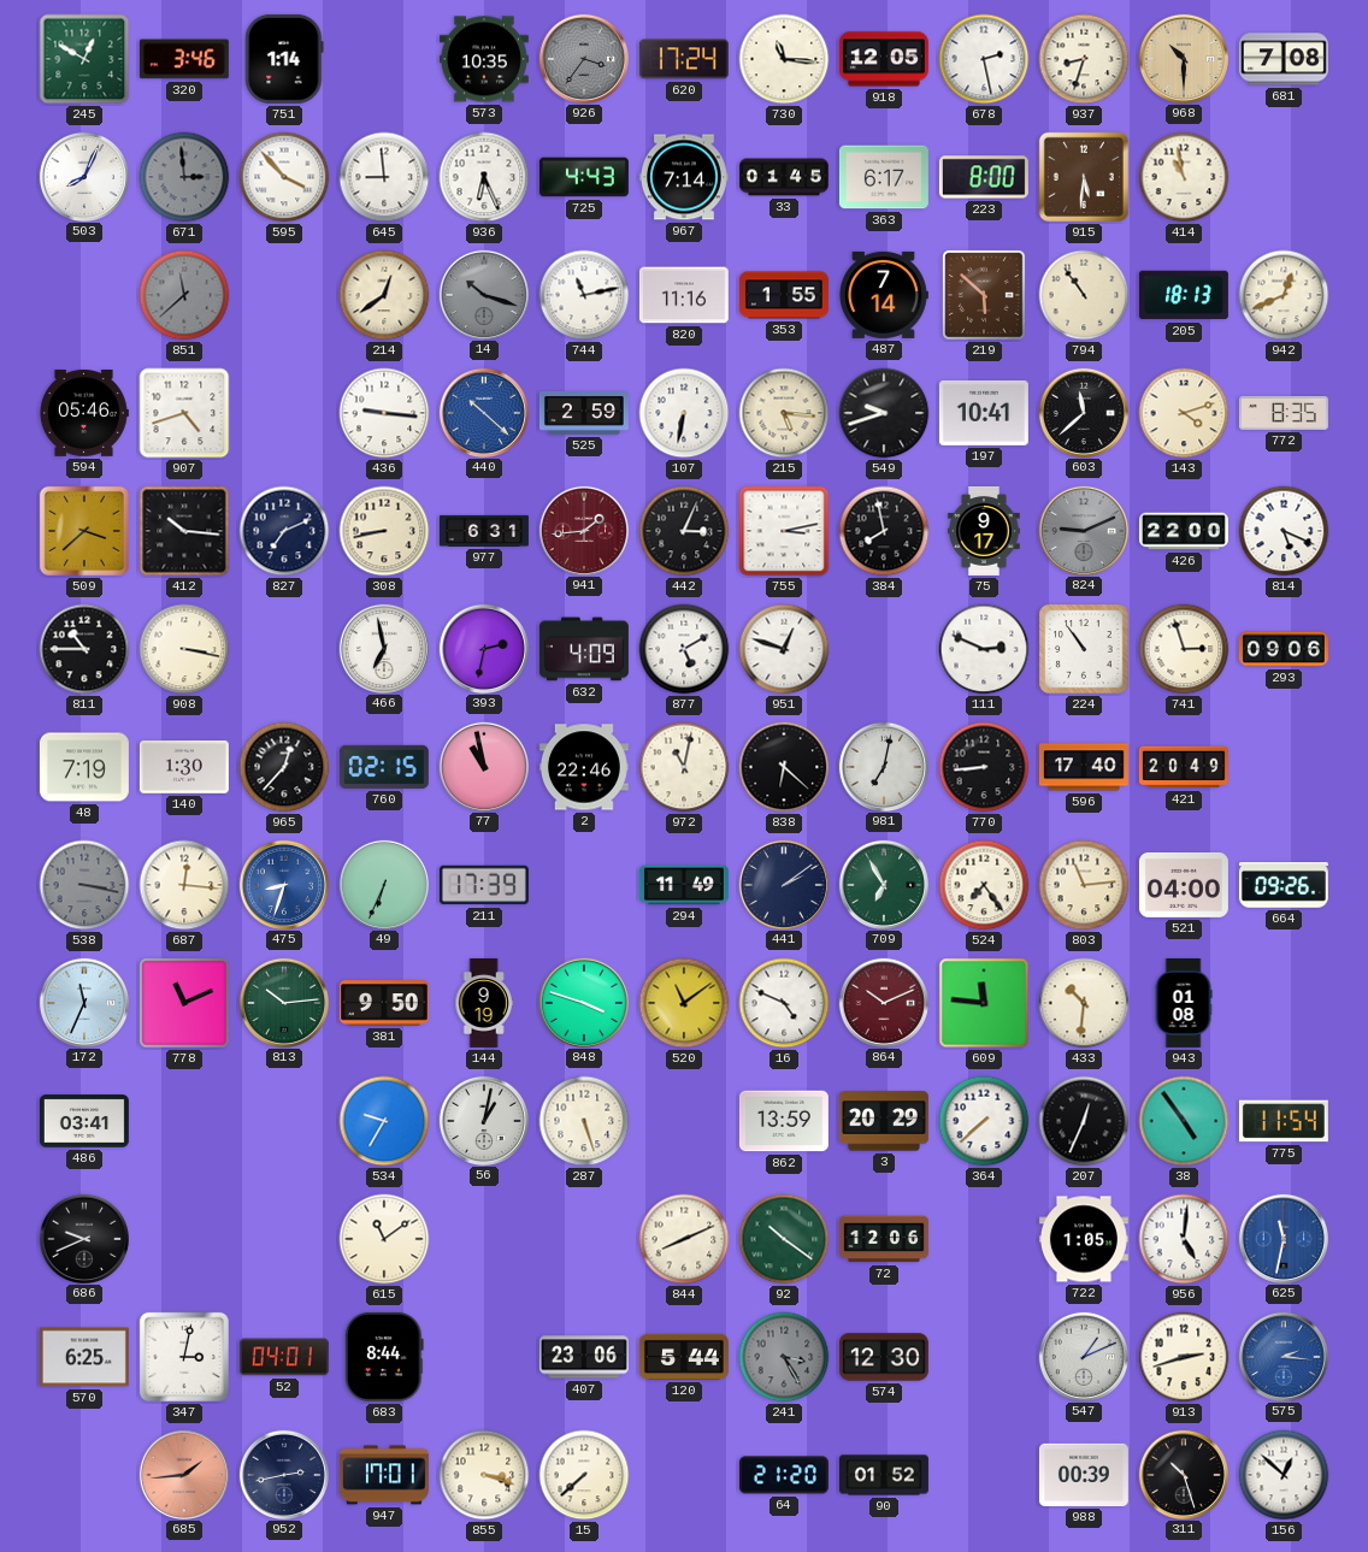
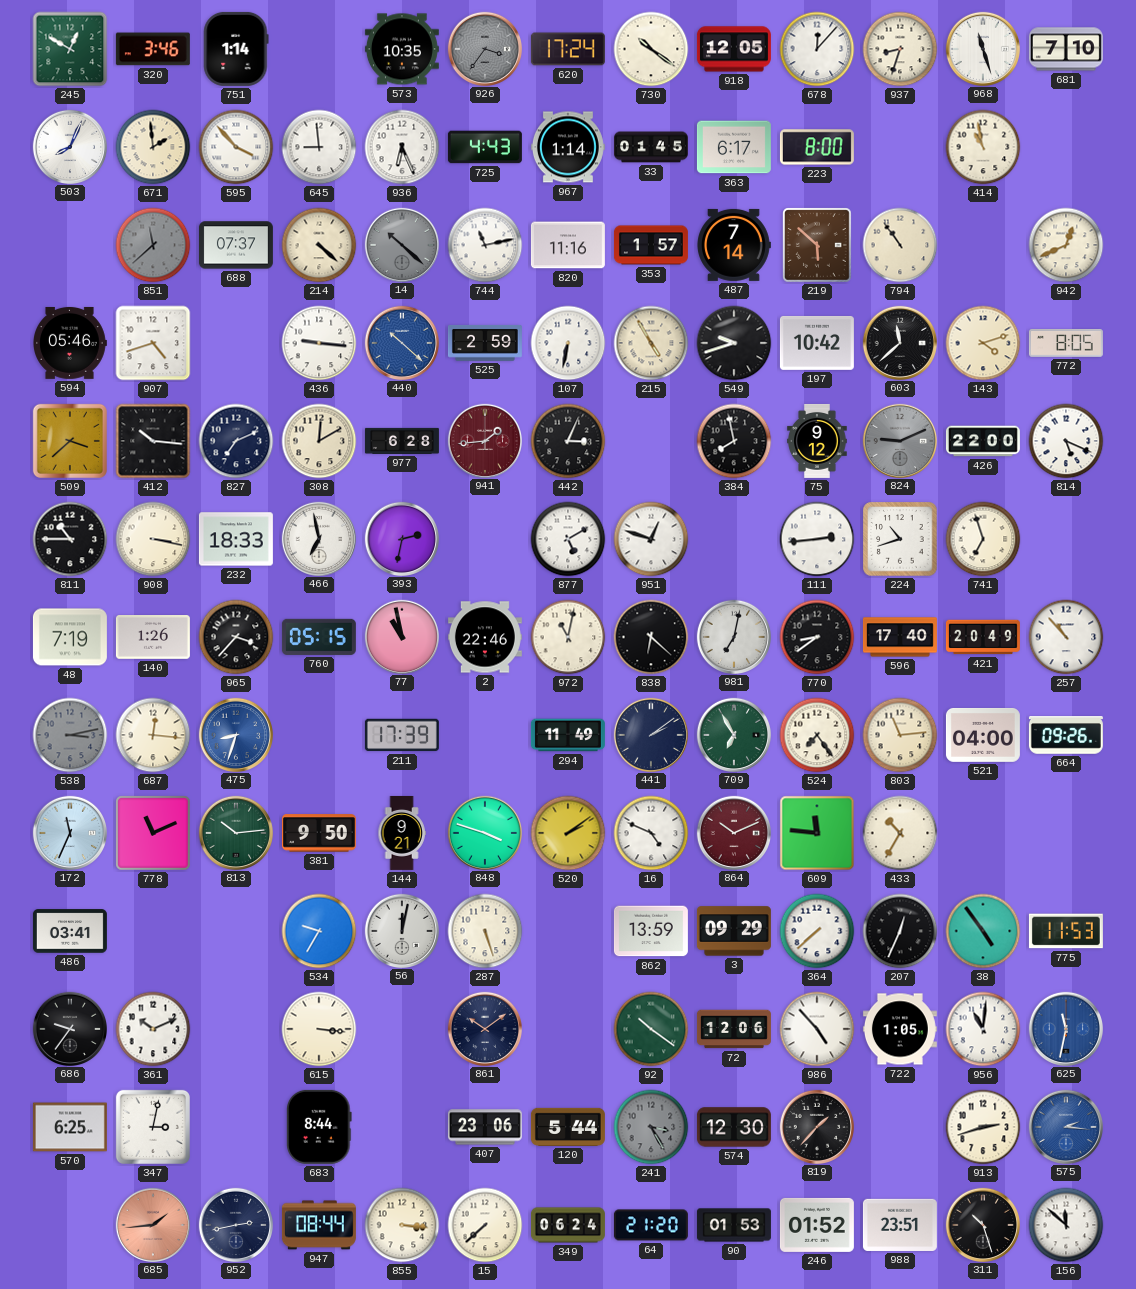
730: 11:16 -> 10:21 (651, 49)
678: 2:28 -> 12:07 (817, 49)
968: 10:30 -> 11:27 (982, 48)
968 dial: champagne -> white (982, 48)
681: 7:08 -> 7:10 (1066, 49)
671: 2:59 -> 1:59 (153, 147)
671 dial: grey -> cream (153, 147)
967: 7:14 -> 1:14 (568, 147)
915: 5:31 -> none (1084, 177)
688: none -> 07:37 (236, 245)
214: 12:39 -> 4:22 (319, 245)
14: 10:18 -> 10:22 (401, 244)
353: 1:55 -> 1:57 (651, 245)
205: 18:13 -> none (1184, 295)
215: 5:16 -> 4:55 (651, 343)
197: 10:41 -> 10:42 (817, 343)
772: 8:35 -> 8:05 (1066, 344)
308: 8:43 -> 12:10 (319, 441)
977: 6:31 -> 6:28 (402, 441)
755: 3:13 -> none (784, 531)
75: 9:17 -> 9:12 (817, 441)
232: none -> 18:33 (236, 539)
632: 4:09 -> none (584, 649)
111: 2:49 -> 2:44 (817, 539)
224: 10:54 -> 10:42 (900, 539)
741: 2:57 -> 6:57 (983, 539)
293: 09:06 -> none (1284, 649)
140: 1:30 -> 1:26 (153, 638)
965: 12:37 -> 3:37 (236, 637)
760: 02:15 -> 05:15 (319, 637)
770: 8:44 -> 8:39 (817, 637)
257: none -> 10:53 (1066, 637)
538: 3:17 -> 3:13 (70, 735)
49: 6:34 -> none (383, 884)
144: 9:19 -> 9:21 (402, 833)
520: 11:09 -> 2:09 (568, 833)
433: 10:31 -> 10:35 (900, 833)
943: 01:08 -> none (1184, 1003)
56: 1:02 -> 12:02 (401, 930)
3: 20:29 -> 09:29 (734, 931)
775: 11:54 -> 11:53 (1066, 931)
686: 9:41 -> 9:36 (69, 1028)
361: none -> 10:11 (153, 1029)
615: 11:09 -> 3:16 (319, 1029)
861: none -> 10:09 (484, 1028)
844: 8:11 -> none (684, 1239)
986: none -> 4:53 (817, 1029)
956: 5:01 -> 11:01 (983, 1029)
52: 04:01 -> none (284, 1357)
819: none -> 1:37 (816, 1126)
547: 1:11 -> none (1083, 1356)
947: 17:01 -> 08:44 (319, 1225)
855: 3:18 -> 3:16 (402, 1225)
349: none -> 06:24 (568, 1225)
90: 01:52 -> 01:53 (734, 1225)
246: none -> 01:52 (817, 1225)
988: 00:39 -> 23:51 (900, 1225)
156: 12:52 -> 11:52 (1066, 1225)
